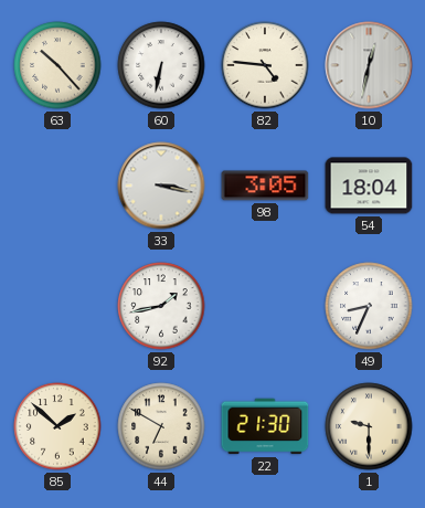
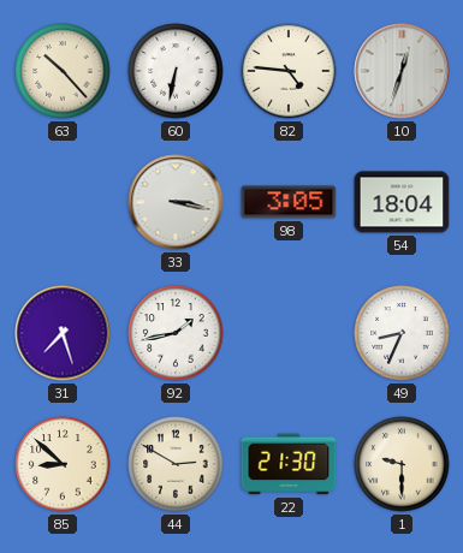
10: 12:32 -> 12:33 (402, 71)
31: none -> 7:27 (63, 333)
85: 1:52 -> 8:52 (63, 464)
44: 6:50 -> 2:50 (176, 464)
